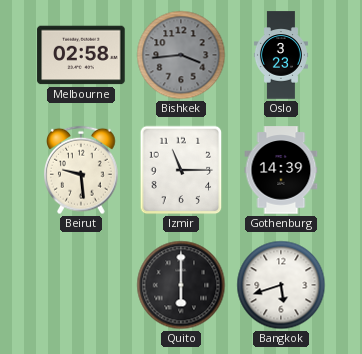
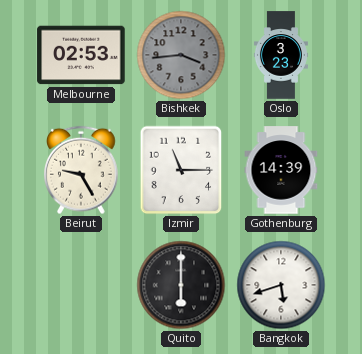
Melbourne: 02:58 -> 02:53 (81, 55)
Beirut: 9:29 -> 9:25 (82, 170)
